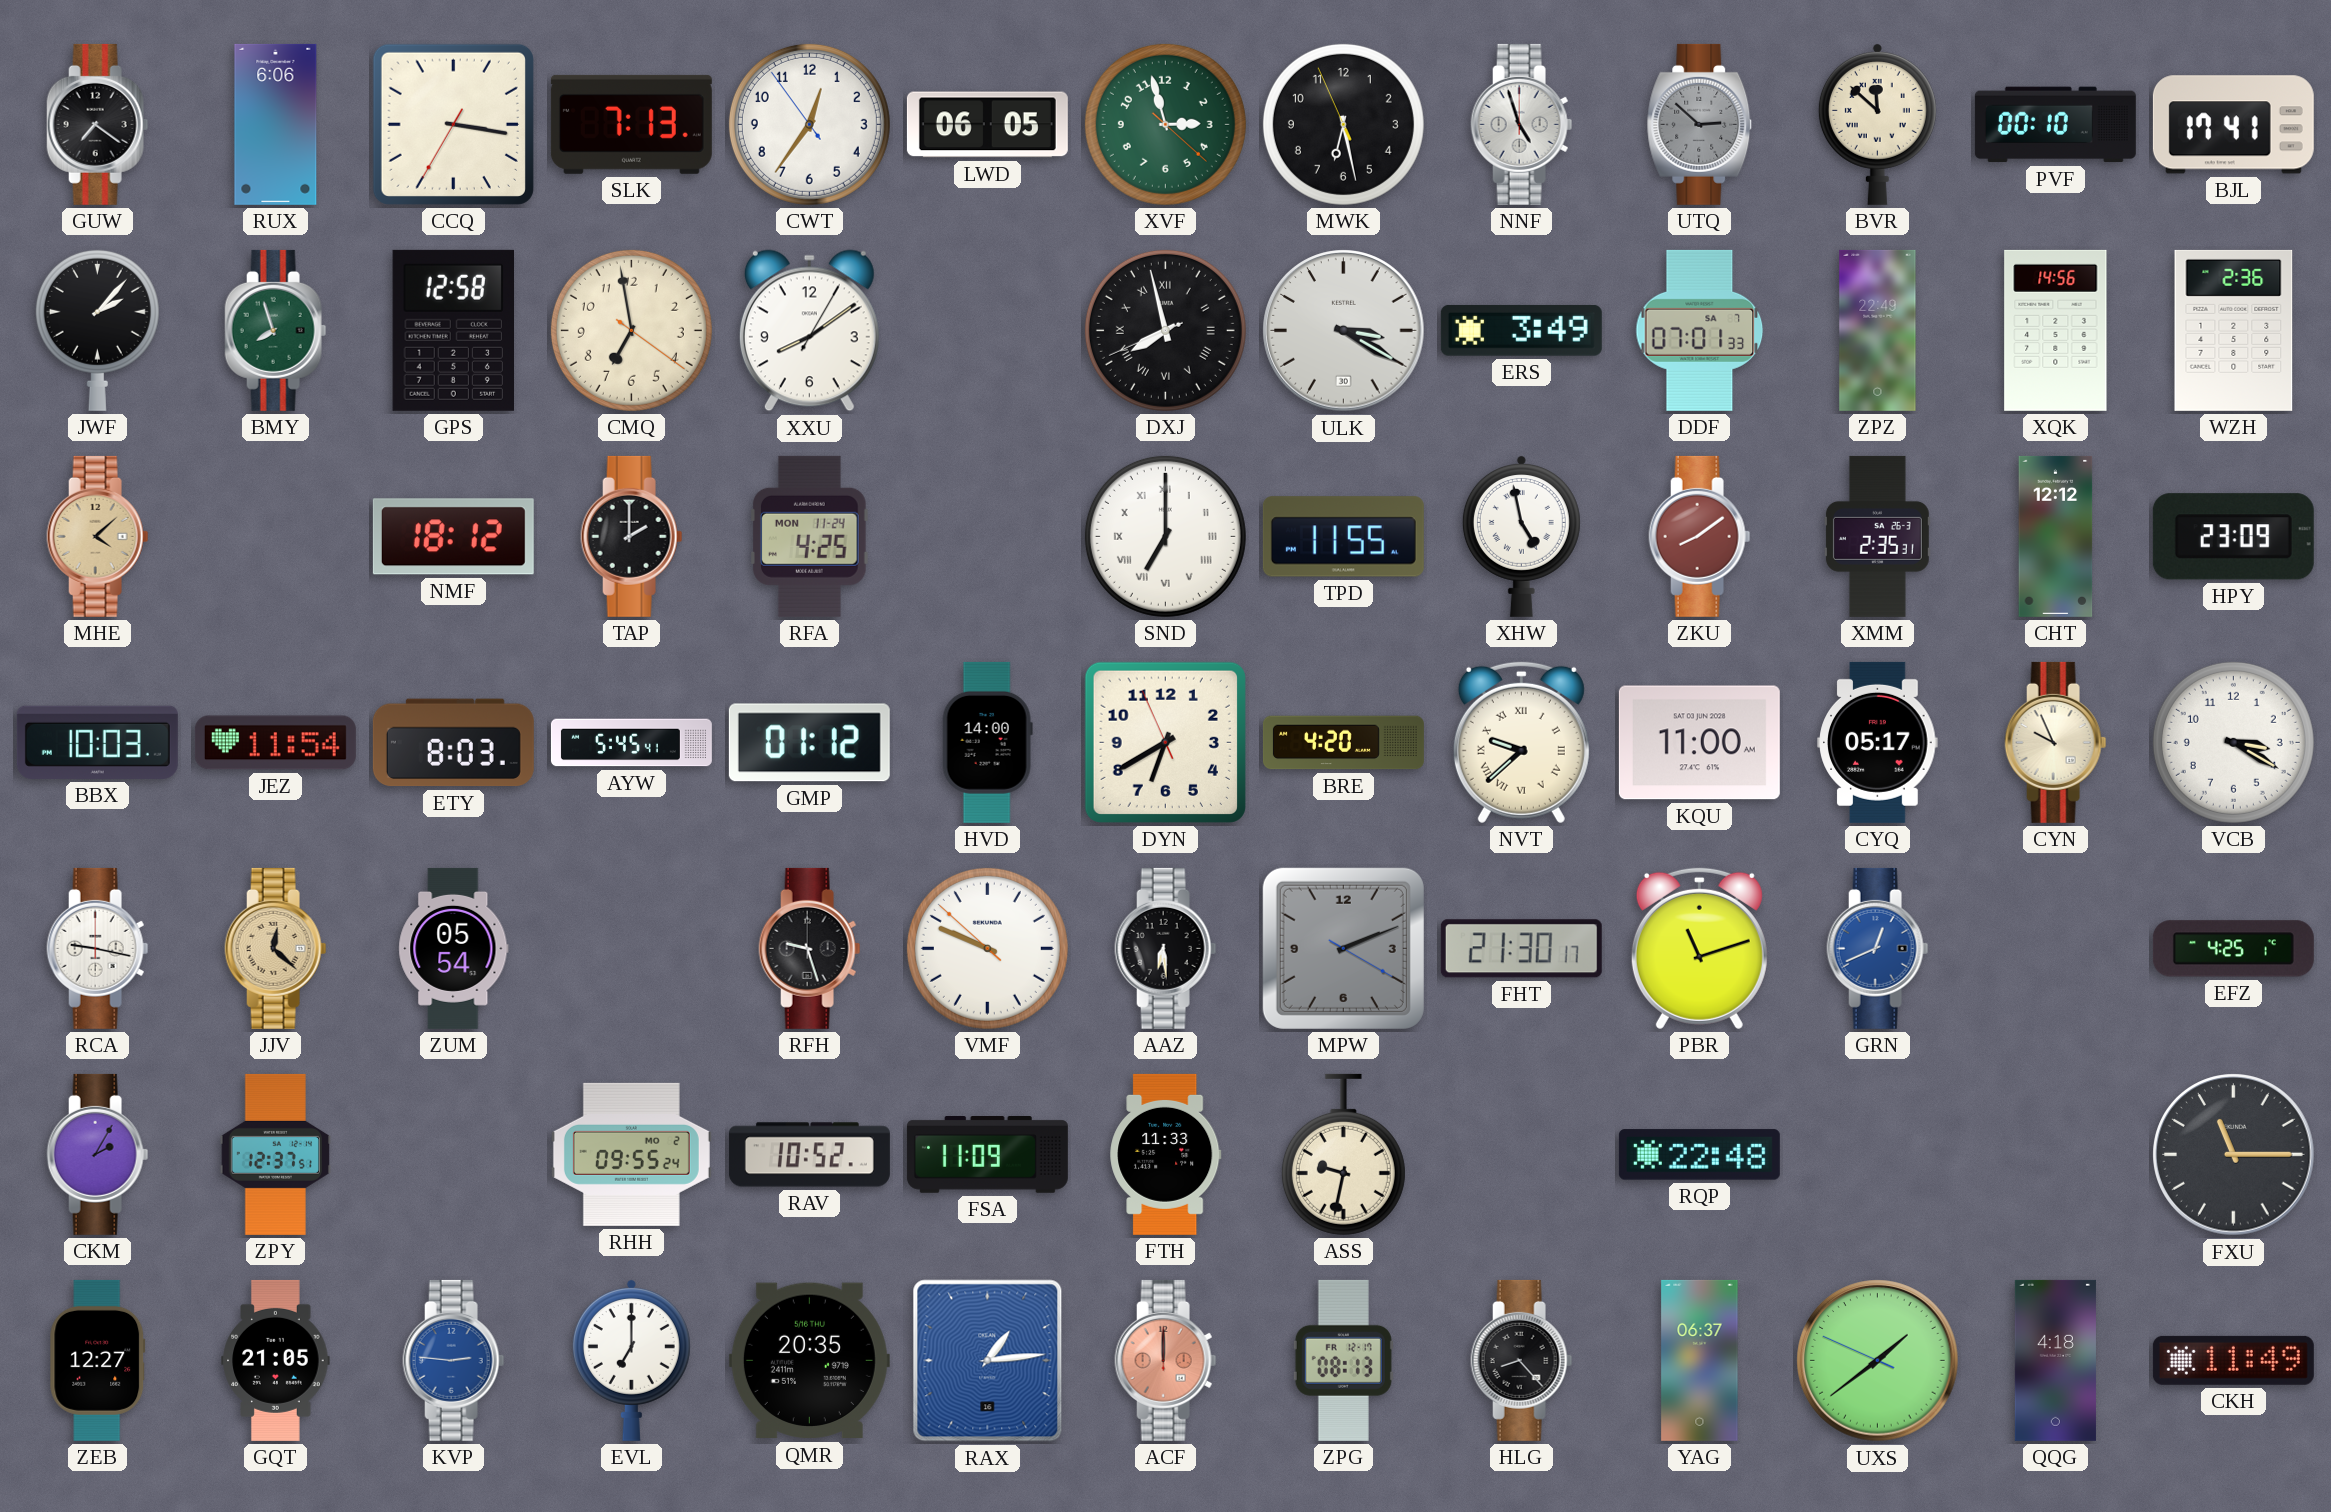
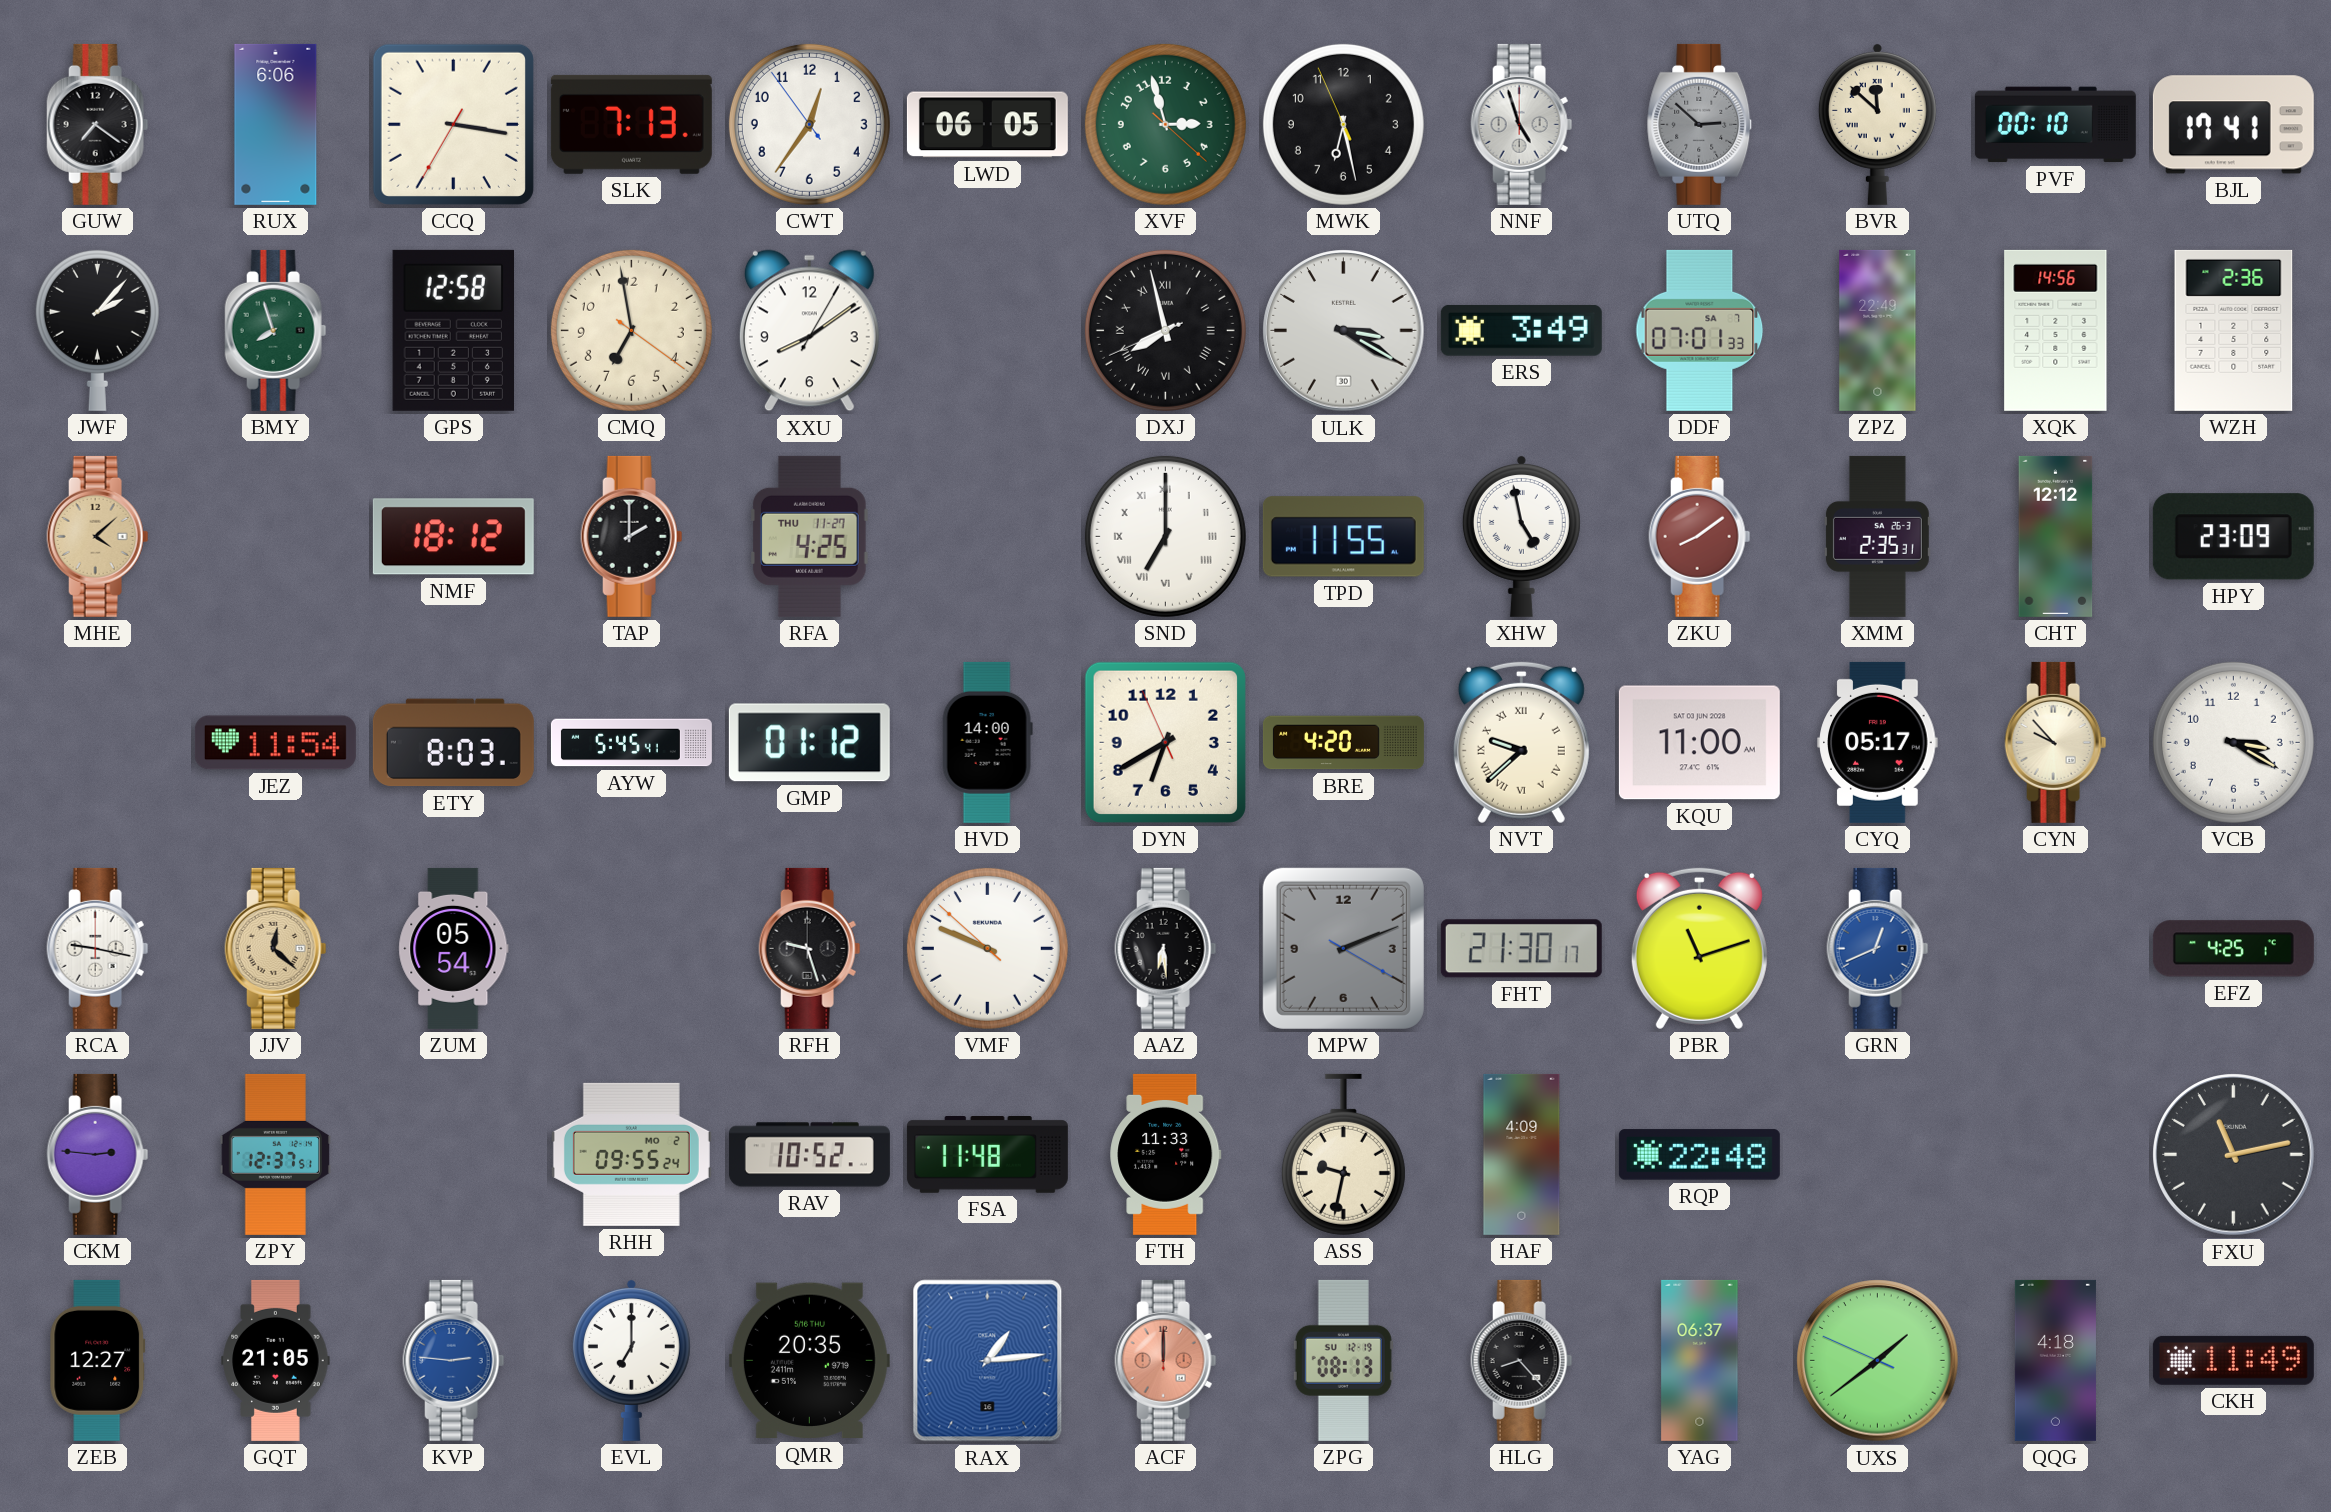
RFA date: MON 11-24 -> THU 11-27 (810, 536)
BBX: 10:03 -> none (97, 742)
CYN: 9:56 -> 9:53 (2056, 742)
CKM: 2:05 -> 2:46 (98, 1154)
FSA: 11:09 -> 11:48 (987, 1155)
HAF: none -> 4:09 (1522, 1154)
FXU: 11:15 -> 11:13 (2234, 1155)
ZPG date: FR 12-17 -> SU 12-19 (1343, 1360)
